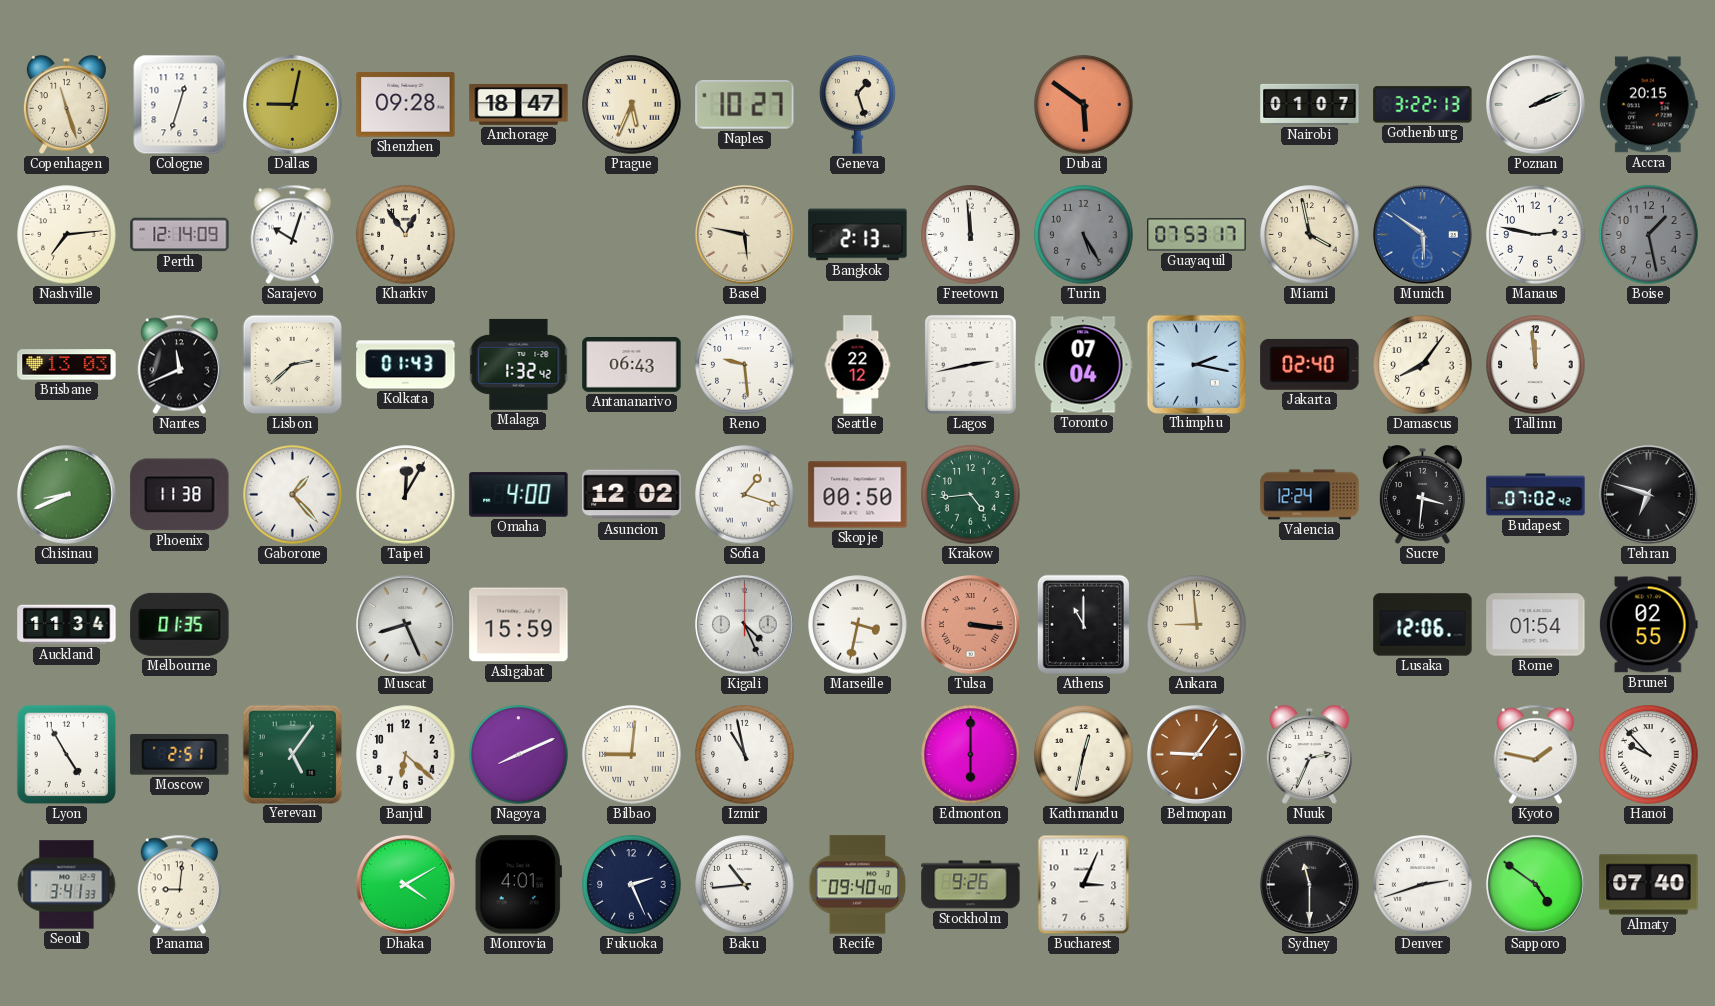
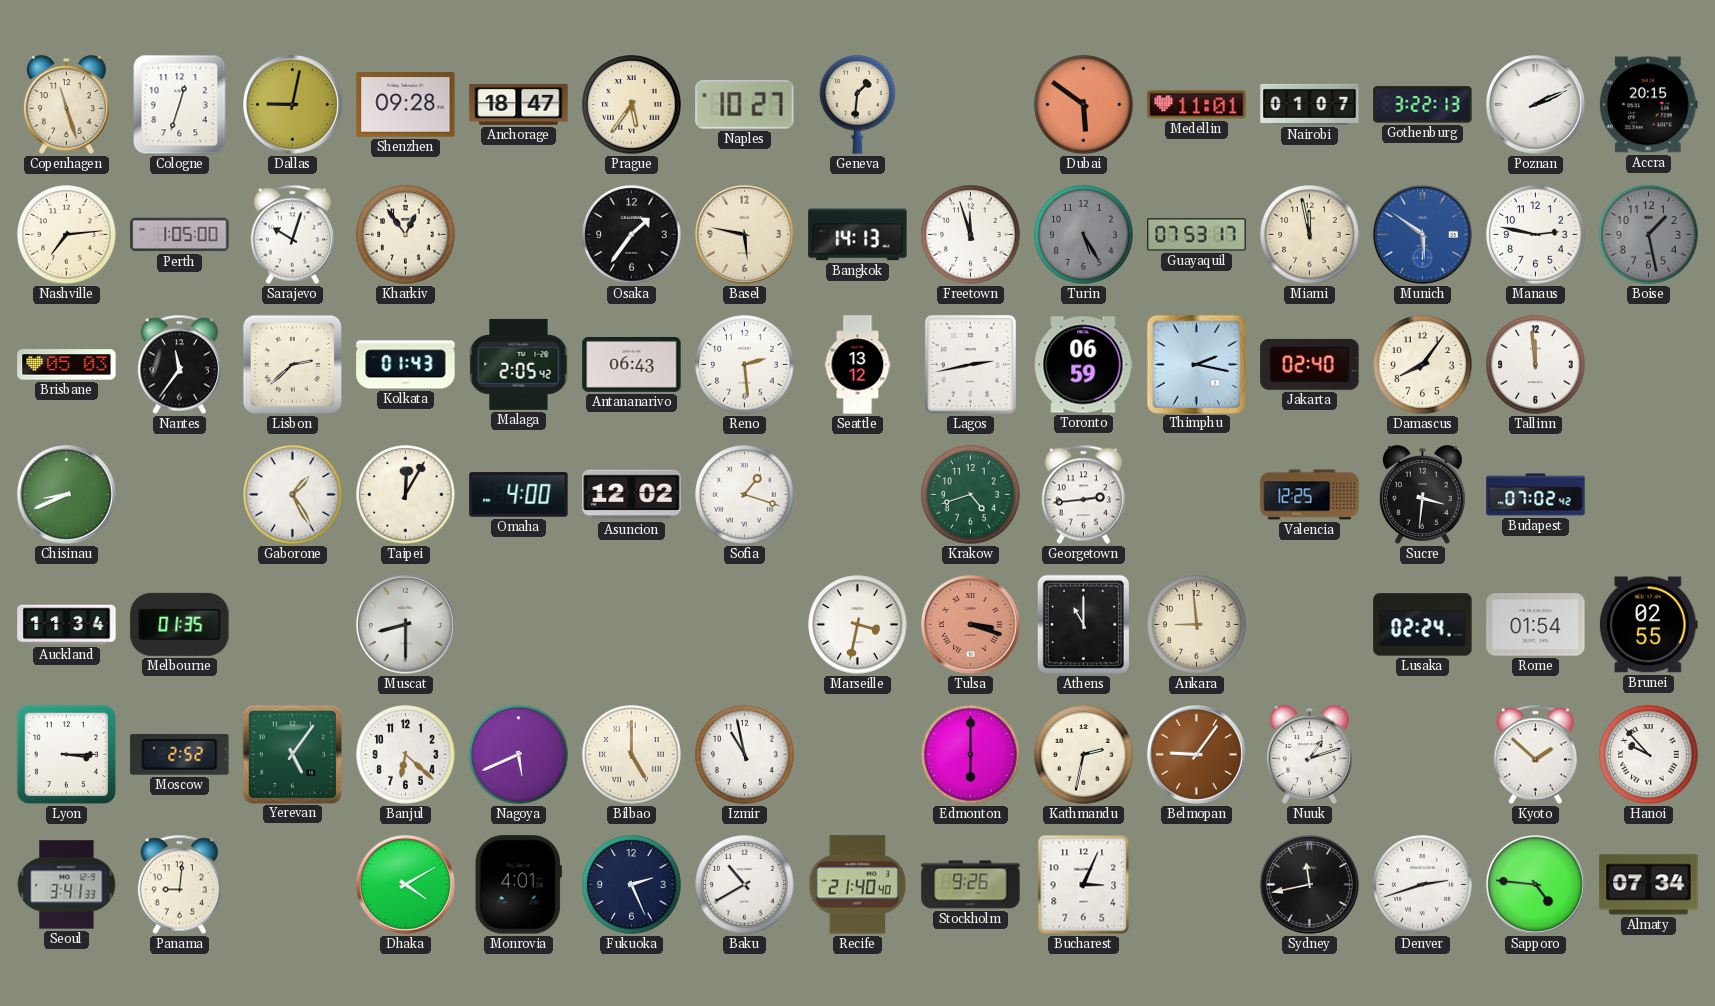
Prague: 5:34 -> 5:36 (632, 105)
Geneva: 1:27 -> 1:31 (858, 105)
Medellin: none -> 11:01 (1197, 105)
Perth: 12:14 -> 1:05 (180, 235)
Osaka: none -> 1:36 (632, 235)
Bangkok: 2:13 -> 14:13 (858, 235)
Freetown: 11:59 -> 11:57 (971, 235)
Miami: 3:58 -> 11:58 (1310, 235)
Brisbane: 13:03 -> 05:03 (67, 365)
Nantes: 11:41 -> 11:36 (179, 365)
Malaga: 1:32 -> 2:05 (519, 364)
Reno: 9:29 -> 2:29 (745, 365)
Seattle: 22:12 -> 13:12 (858, 365)
Toronto: 07:04 -> 06:59 (1084, 365)
Phoenix: 11:38 -> none (180, 495)
Gaborone: 1:23 -> 1:25 (293, 495)
Skopje: 00:50 -> none (858, 495)
Krakow: 4:44 -> 4:42 (971, 495)
Georgetown: none -> 2:44 (1083, 495)
Valencia: 12:24 -> 12:25 (1310, 495)
Tehran: 6:48 -> none (1649, 495)
Muscat: 8:26 -> 8:30 (406, 625)
Ashgabat: 15:59 -> none (519, 625)
Kigali: 4:26 -> none (745, 625)
Tulsa: 3:16 -> 3:18 (971, 625)
Lusaka: 12:06 -> 02:24 (1423, 625)
Lyon: 4:55 -> 3:15 (66, 754)
Moscow: 2:51 -> 2:52 (180, 754)
Nagoya: 8:11 -> 5:41 (519, 755)
Bilbao: 9:01 -> 5:00 (632, 755)
Kathmandu: 12:32 -> 2:32 (1084, 755)
Nuuk: 2:34 -> 1:12 (1309, 755)
Kyoto: 1:47 -> 1:52 (1535, 755)
Baku: 10:44 -> 10:40 (745, 885)
Recife: 09:40 -> 21:40 (858, 885)
Sydney: 11:30 -> 11:43 (1310, 885)
Sapporo: 4:51 -> 4:46 (1536, 885)
Almaty: 07:40 -> 07:34 (1649, 885)
